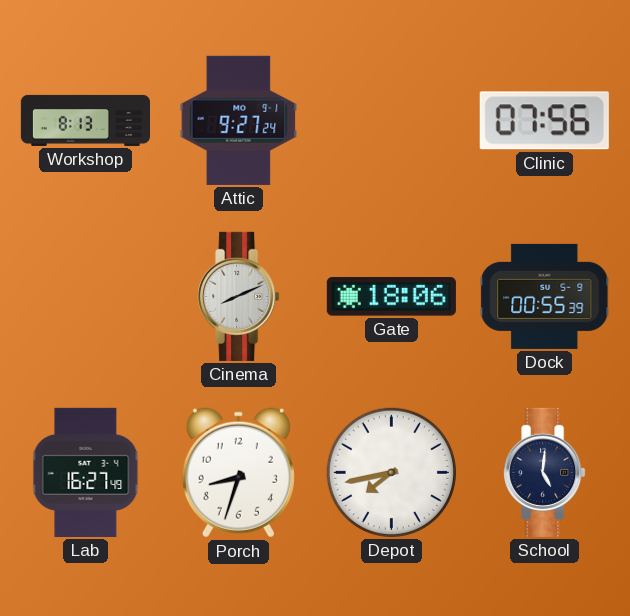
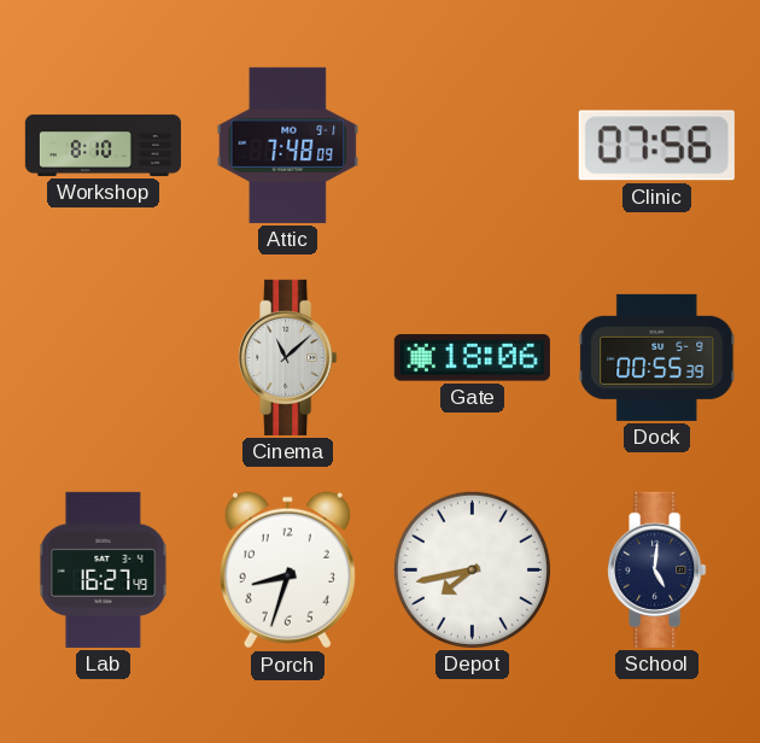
Workshop: 8:13 -> 8:10 (103, 145)
Attic: 9:27 -> 7:48 (288, 145)
Cinema: 8:11 -> 11:08 (288, 357)
